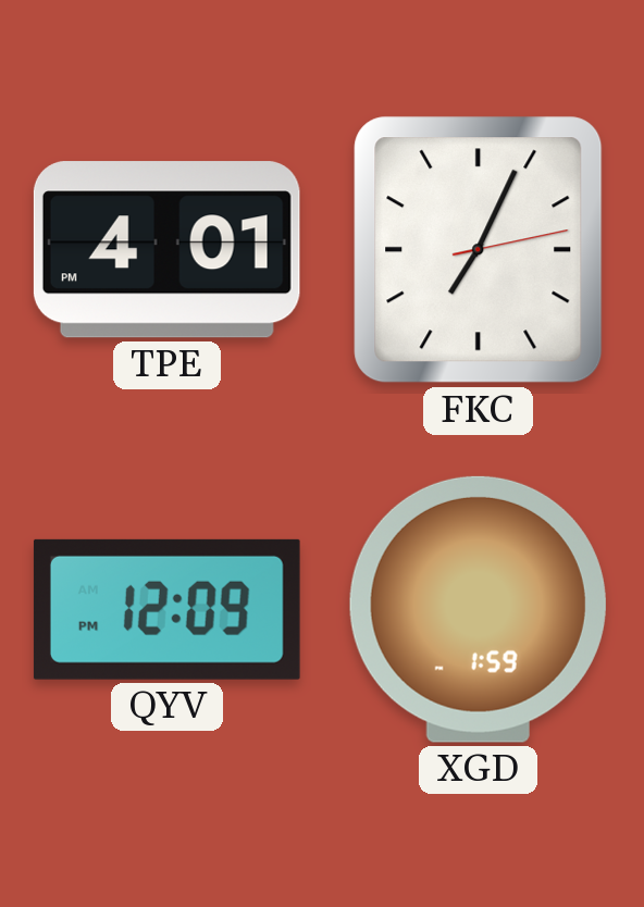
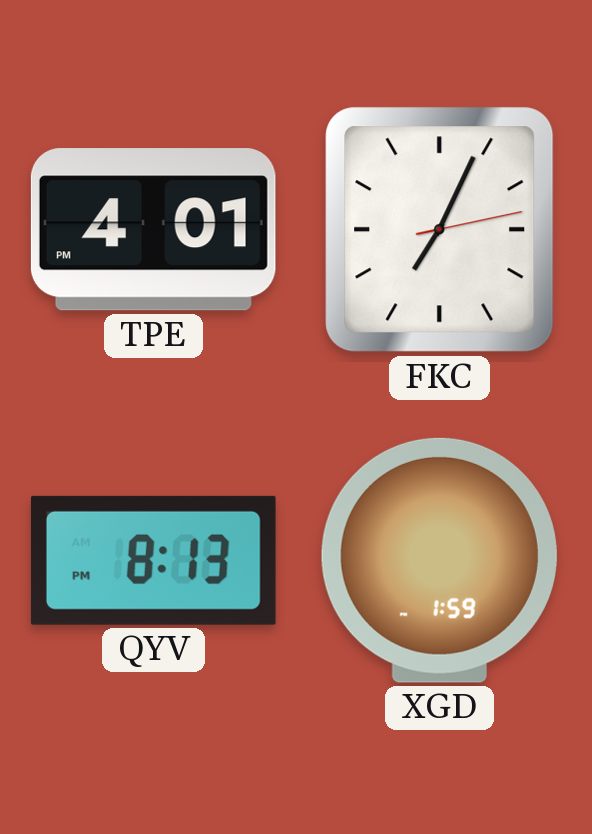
QYV: 12:09 -> 8:13 (153, 560)
